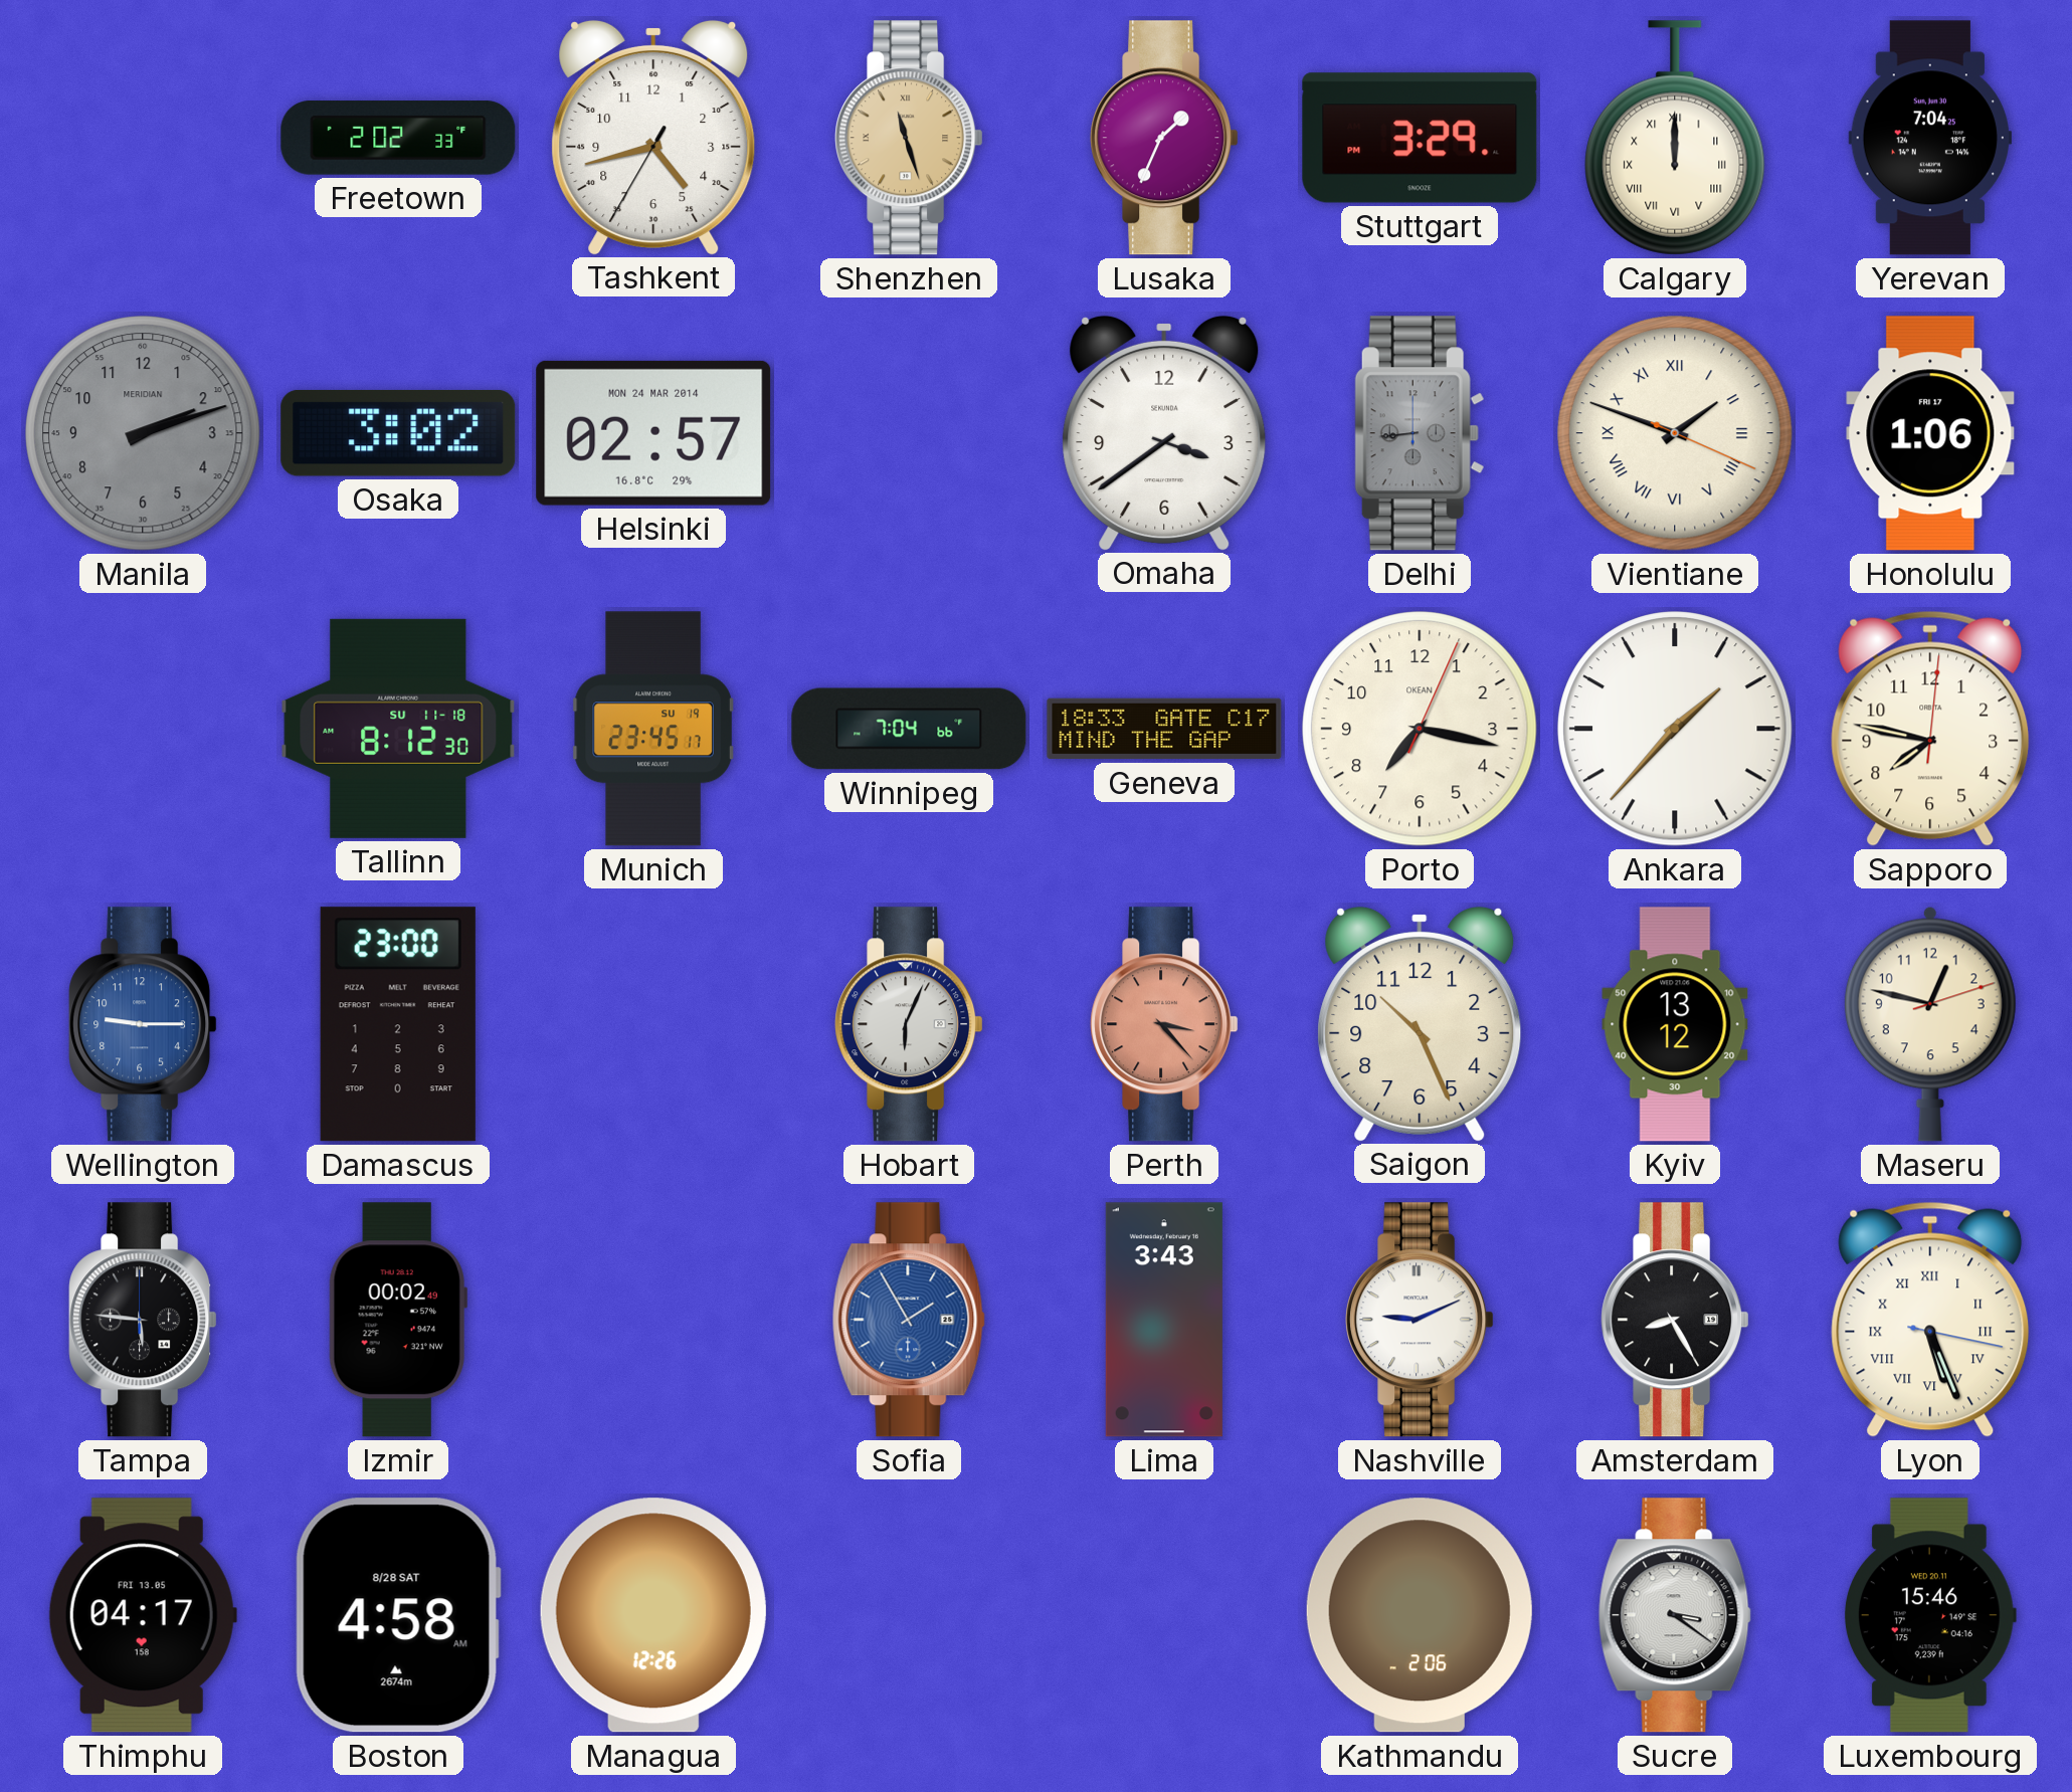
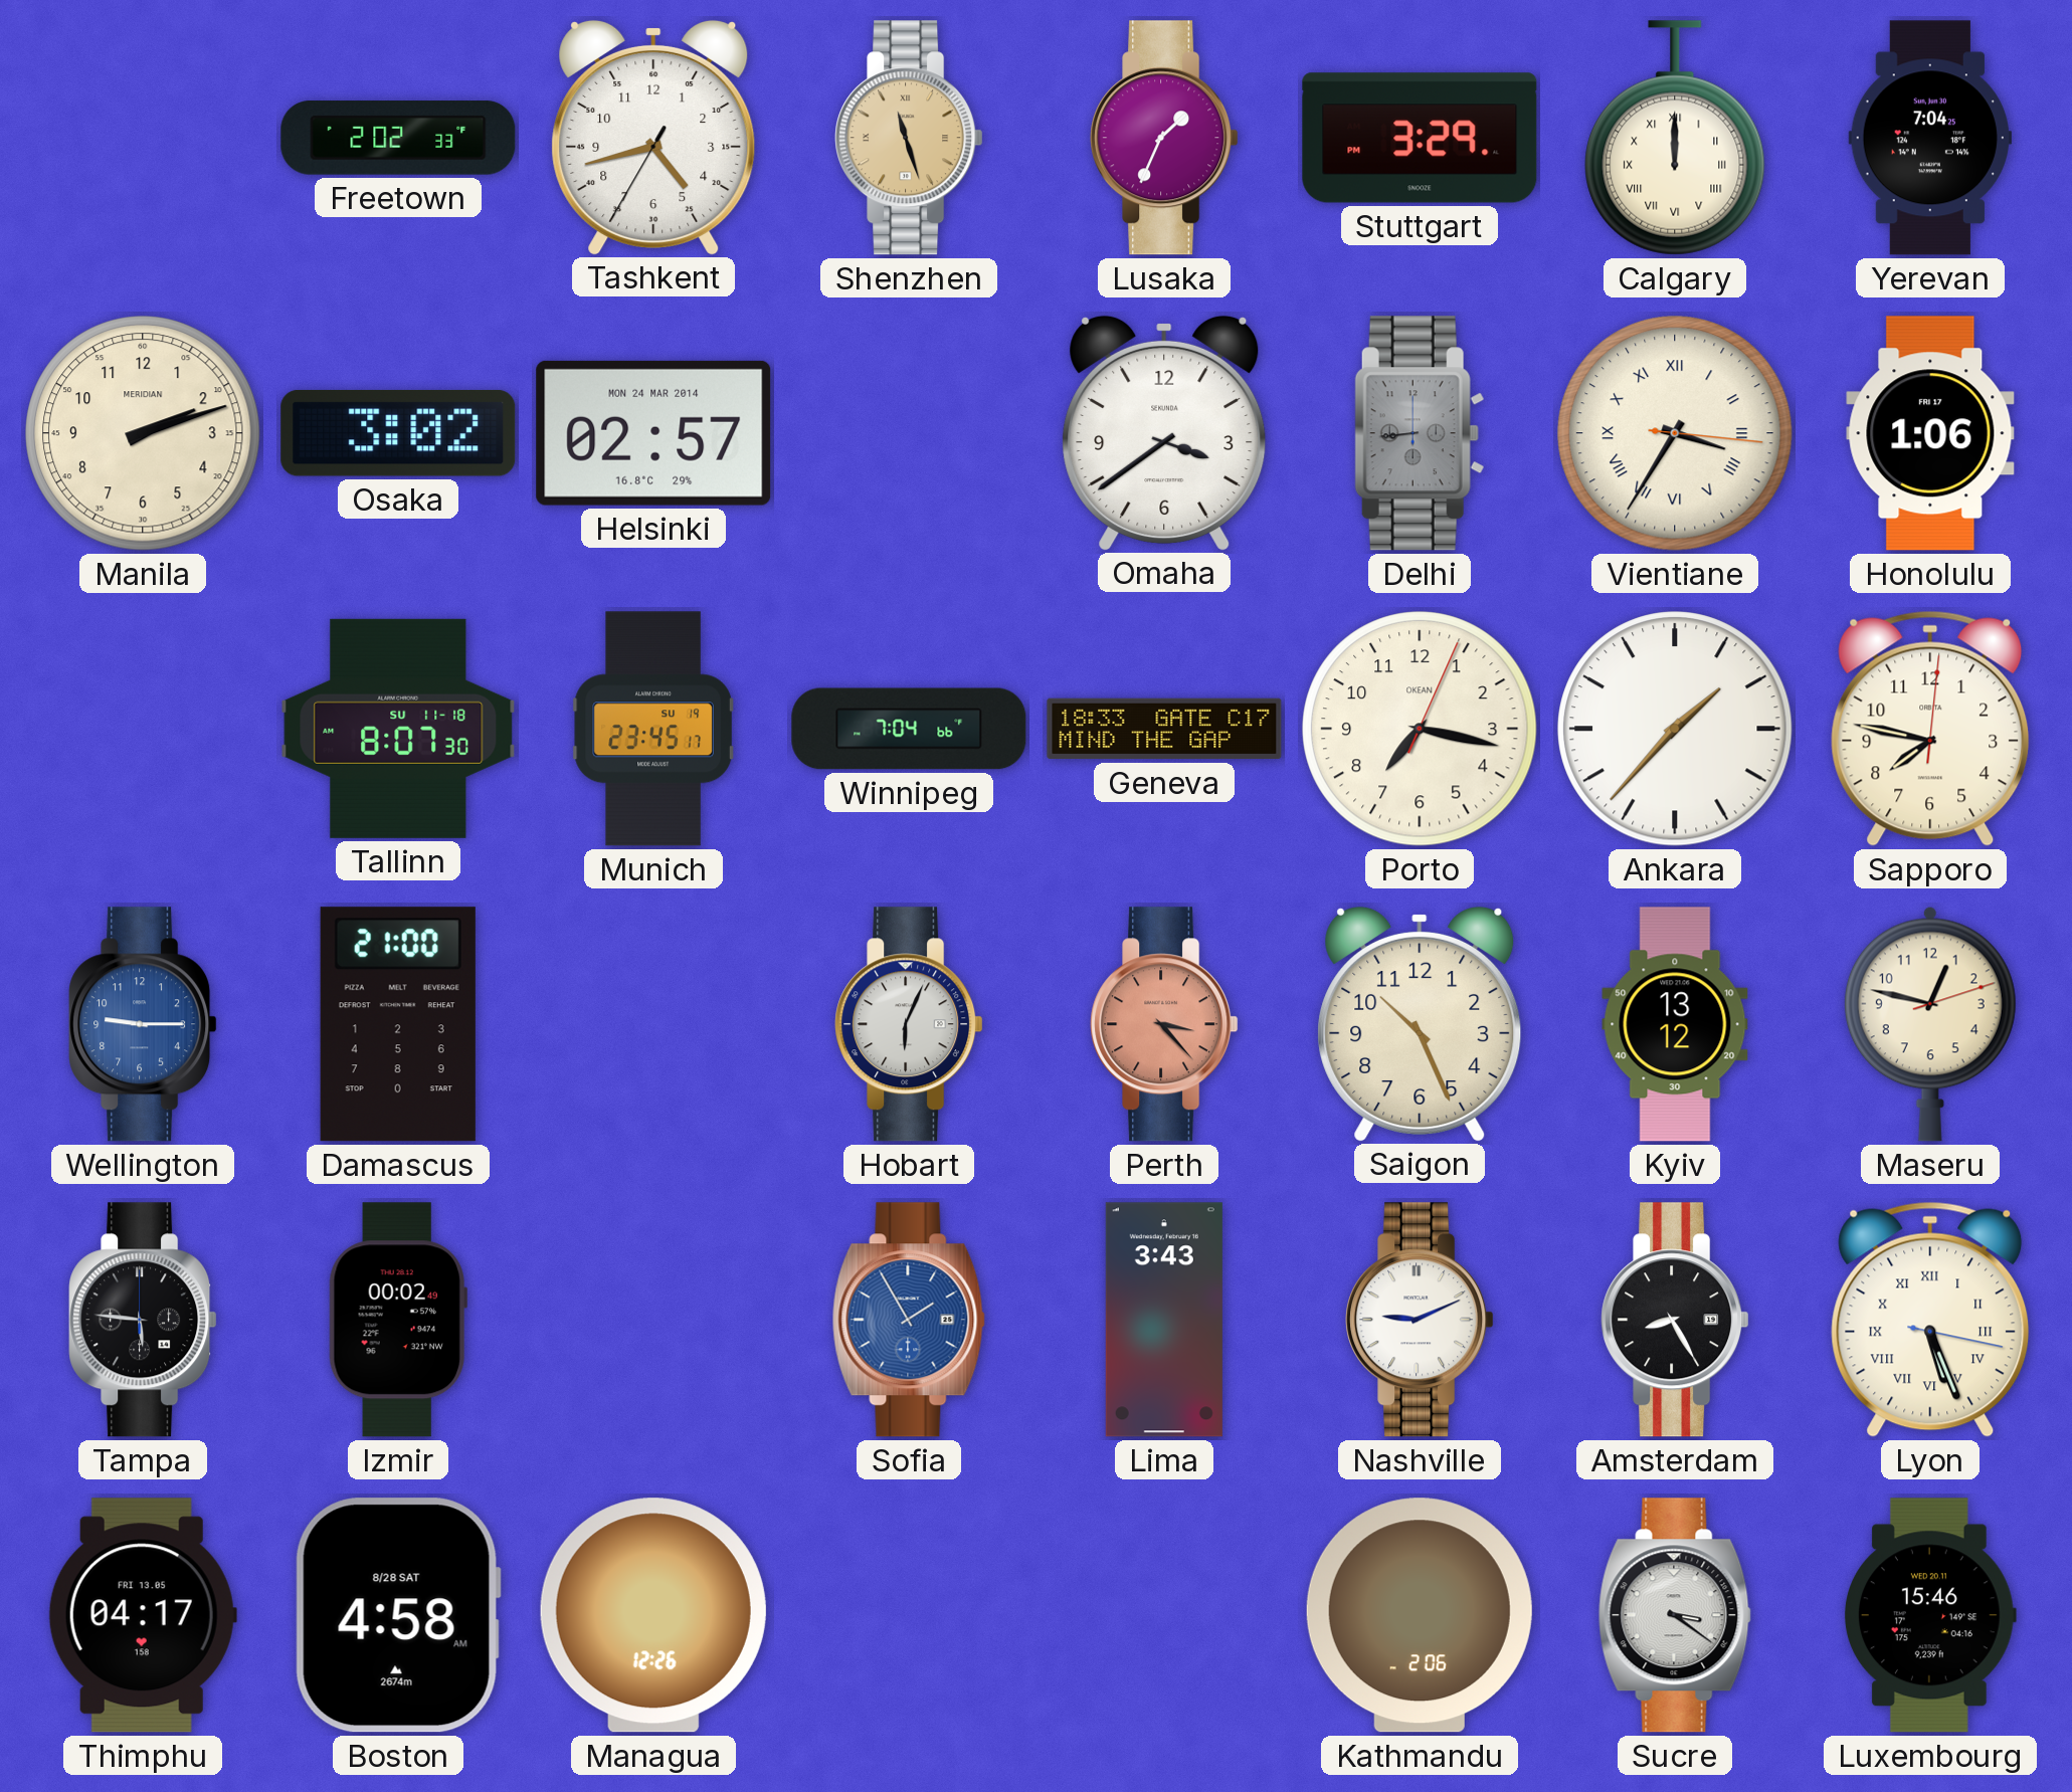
Manila dial: grey -> cream (143, 433)
Vientiane: 1:48 -> 3:35 (1675, 433)
Tallinn: 8:12 -> 8:07 (398, 729)
Damascus: 23:00 -> 21:00 (398, 1024)
